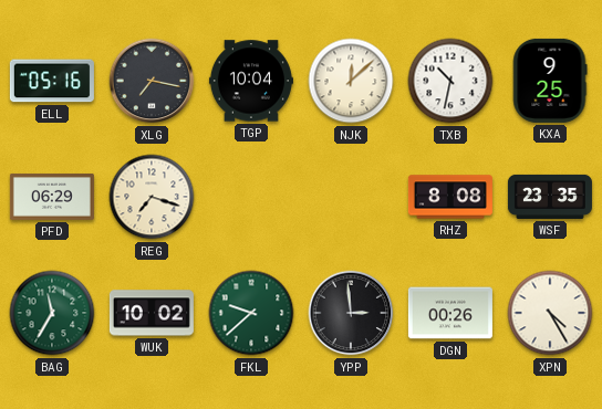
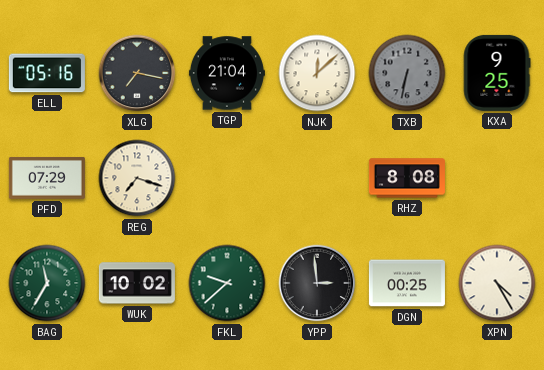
TGP: 10:04 -> 21:04 (227, 73)
TXB: 10:32 -> 6:32 (407, 73)
TXB dial: white -> grey (407, 73)
PFD: 06:29 -> 07:29 (47, 178)
WSF: 23:35 -> none (550, 197)
DGN: 00:26 -> 00:25 (407, 283)
